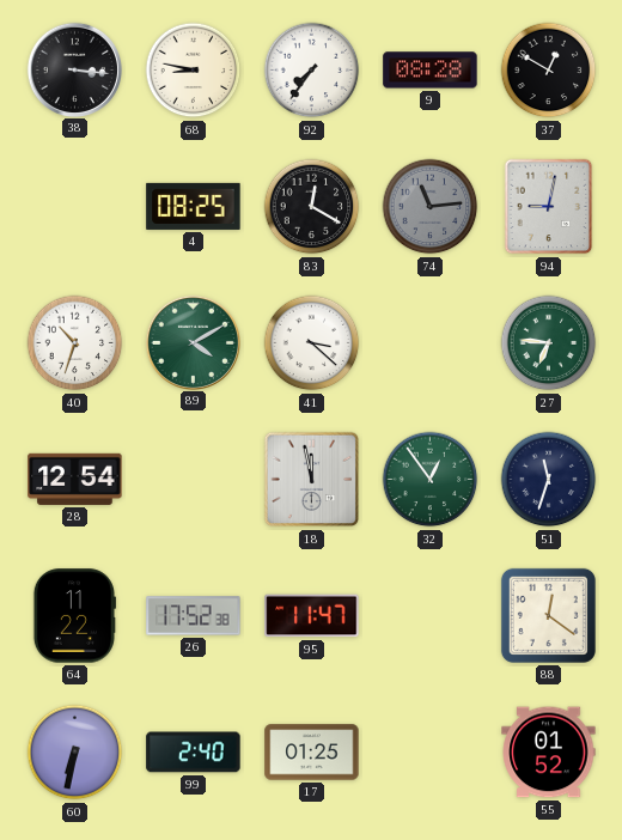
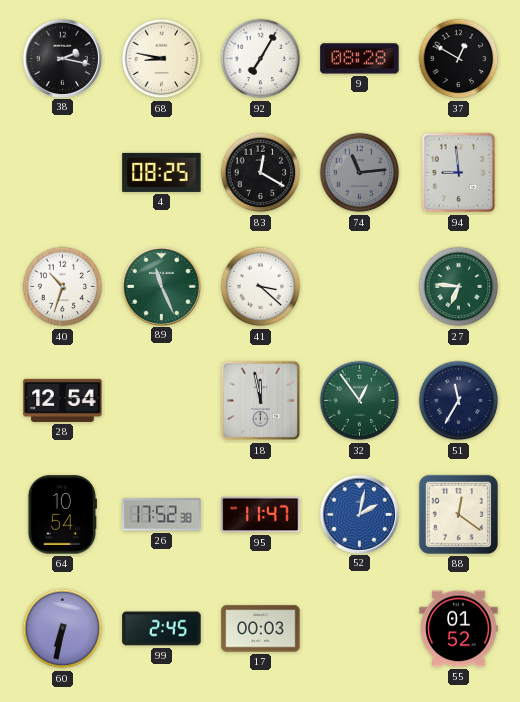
38: 3:16 -> 2:17 (62, 58)
92: 7:36 -> 7:05 (261, 59)
94: 9:02 -> 8:59 (459, 173)
89: 4:10 -> 11:26 (161, 286)
51: 11:33 -> 11:35 (459, 401)
64: 11:22 -> 10:54 (62, 515)
52: none -> 2:02 (359, 514)
99: 2:40 -> 2:45 (162, 629)
17: 01:25 -> 00:03 (261, 629)
